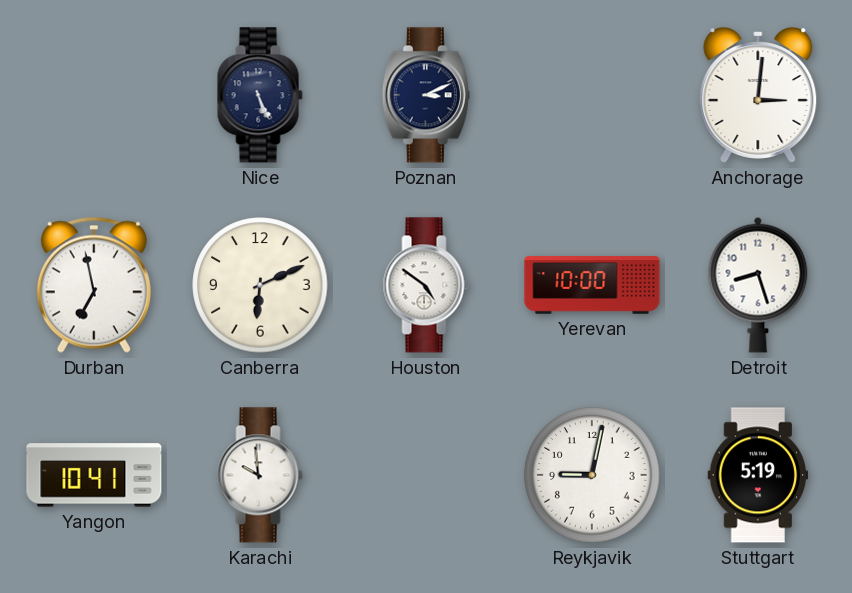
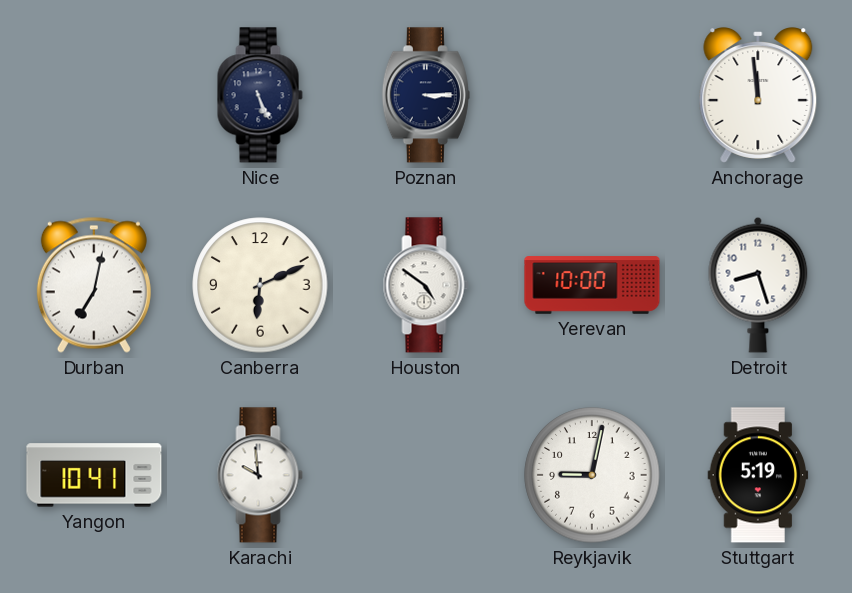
Poznan: 3:11 -> 3:15 (426, 95)
Anchorage: 3:01 -> 11:59 (758, 96)
Durban: 6:58 -> 7:02 (94, 285)
